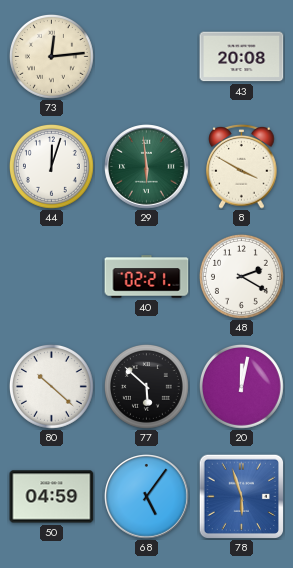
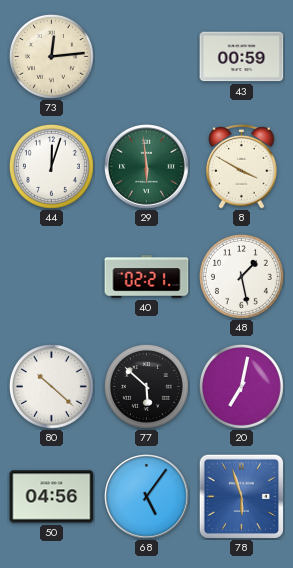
43: 20:08 -> 00:59 (242, 57)
48: 2:20 -> 1:28 (241, 276)
20: 12:02 -> 7:02 (241, 386)
50: 04:59 -> 04:56 (52, 497)
